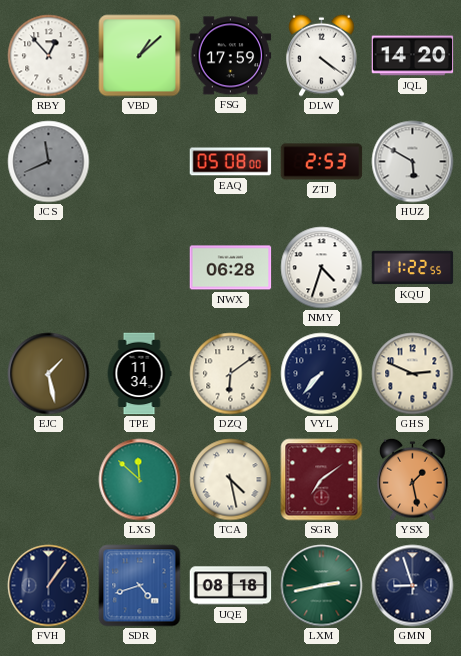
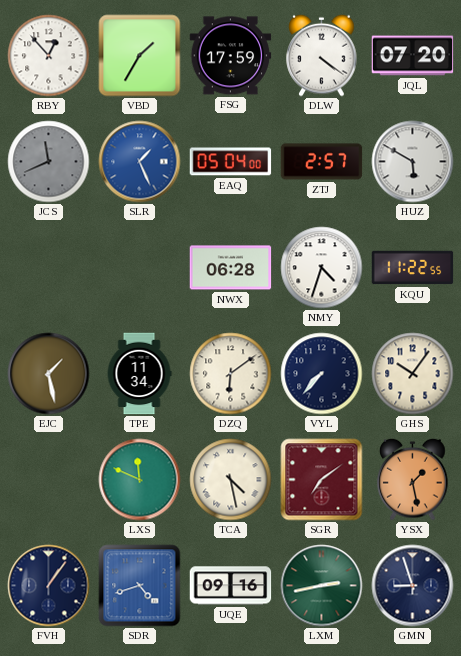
VBD: 1:08 -> 1:35 (140, 56)
JQL: 14:20 -> 07:20 (413, 56)
SLR: none -> 1:26 (140, 162)
EAQ: 05:08 -> 05:04 (231, 162)
ZTJ: 2:53 -> 2:57 (322, 162)
GHS: 2:49 -> 10:06 (413, 374)
LXS: 11:52 -> 11:49 (140, 480)
UQE: 08:18 -> 09:16 (231, 586)
